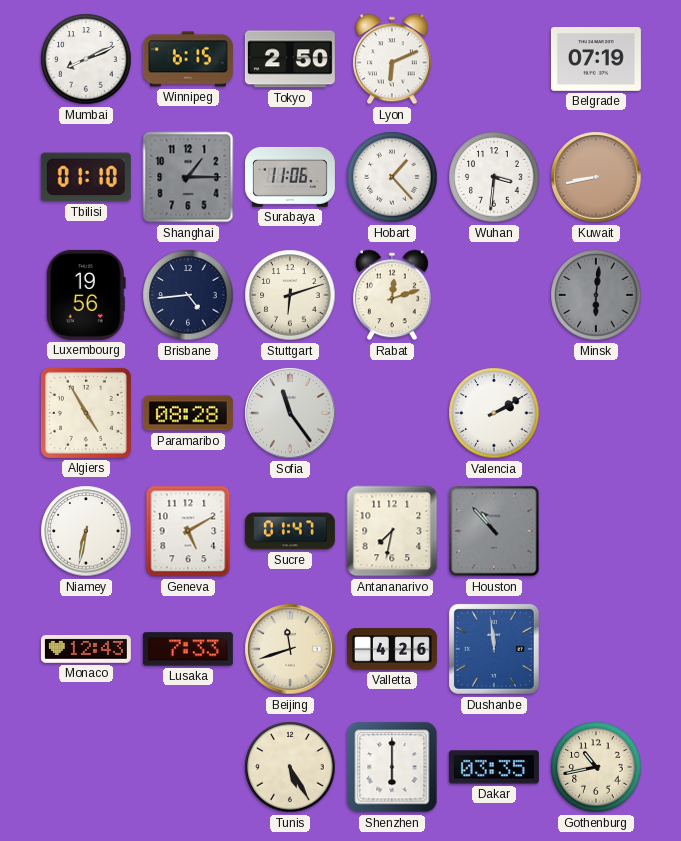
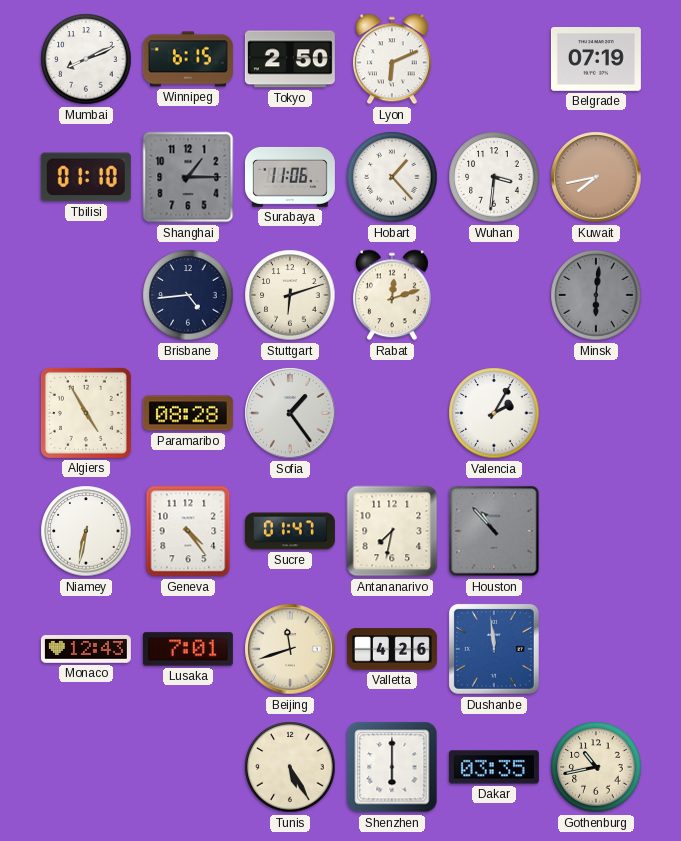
Kuwait: 8:43 -> 7:43 (596, 177)
Luxembourg: 19:56 -> none (86, 295)
Sofia: 11:24 -> 1:24 (290, 413)
Valencia: 2:10 -> 2:05 (494, 413)
Geneva: 5:10 -> 4:24 (188, 531)
Lusaka: 7:33 -> 7:01 (188, 649)
